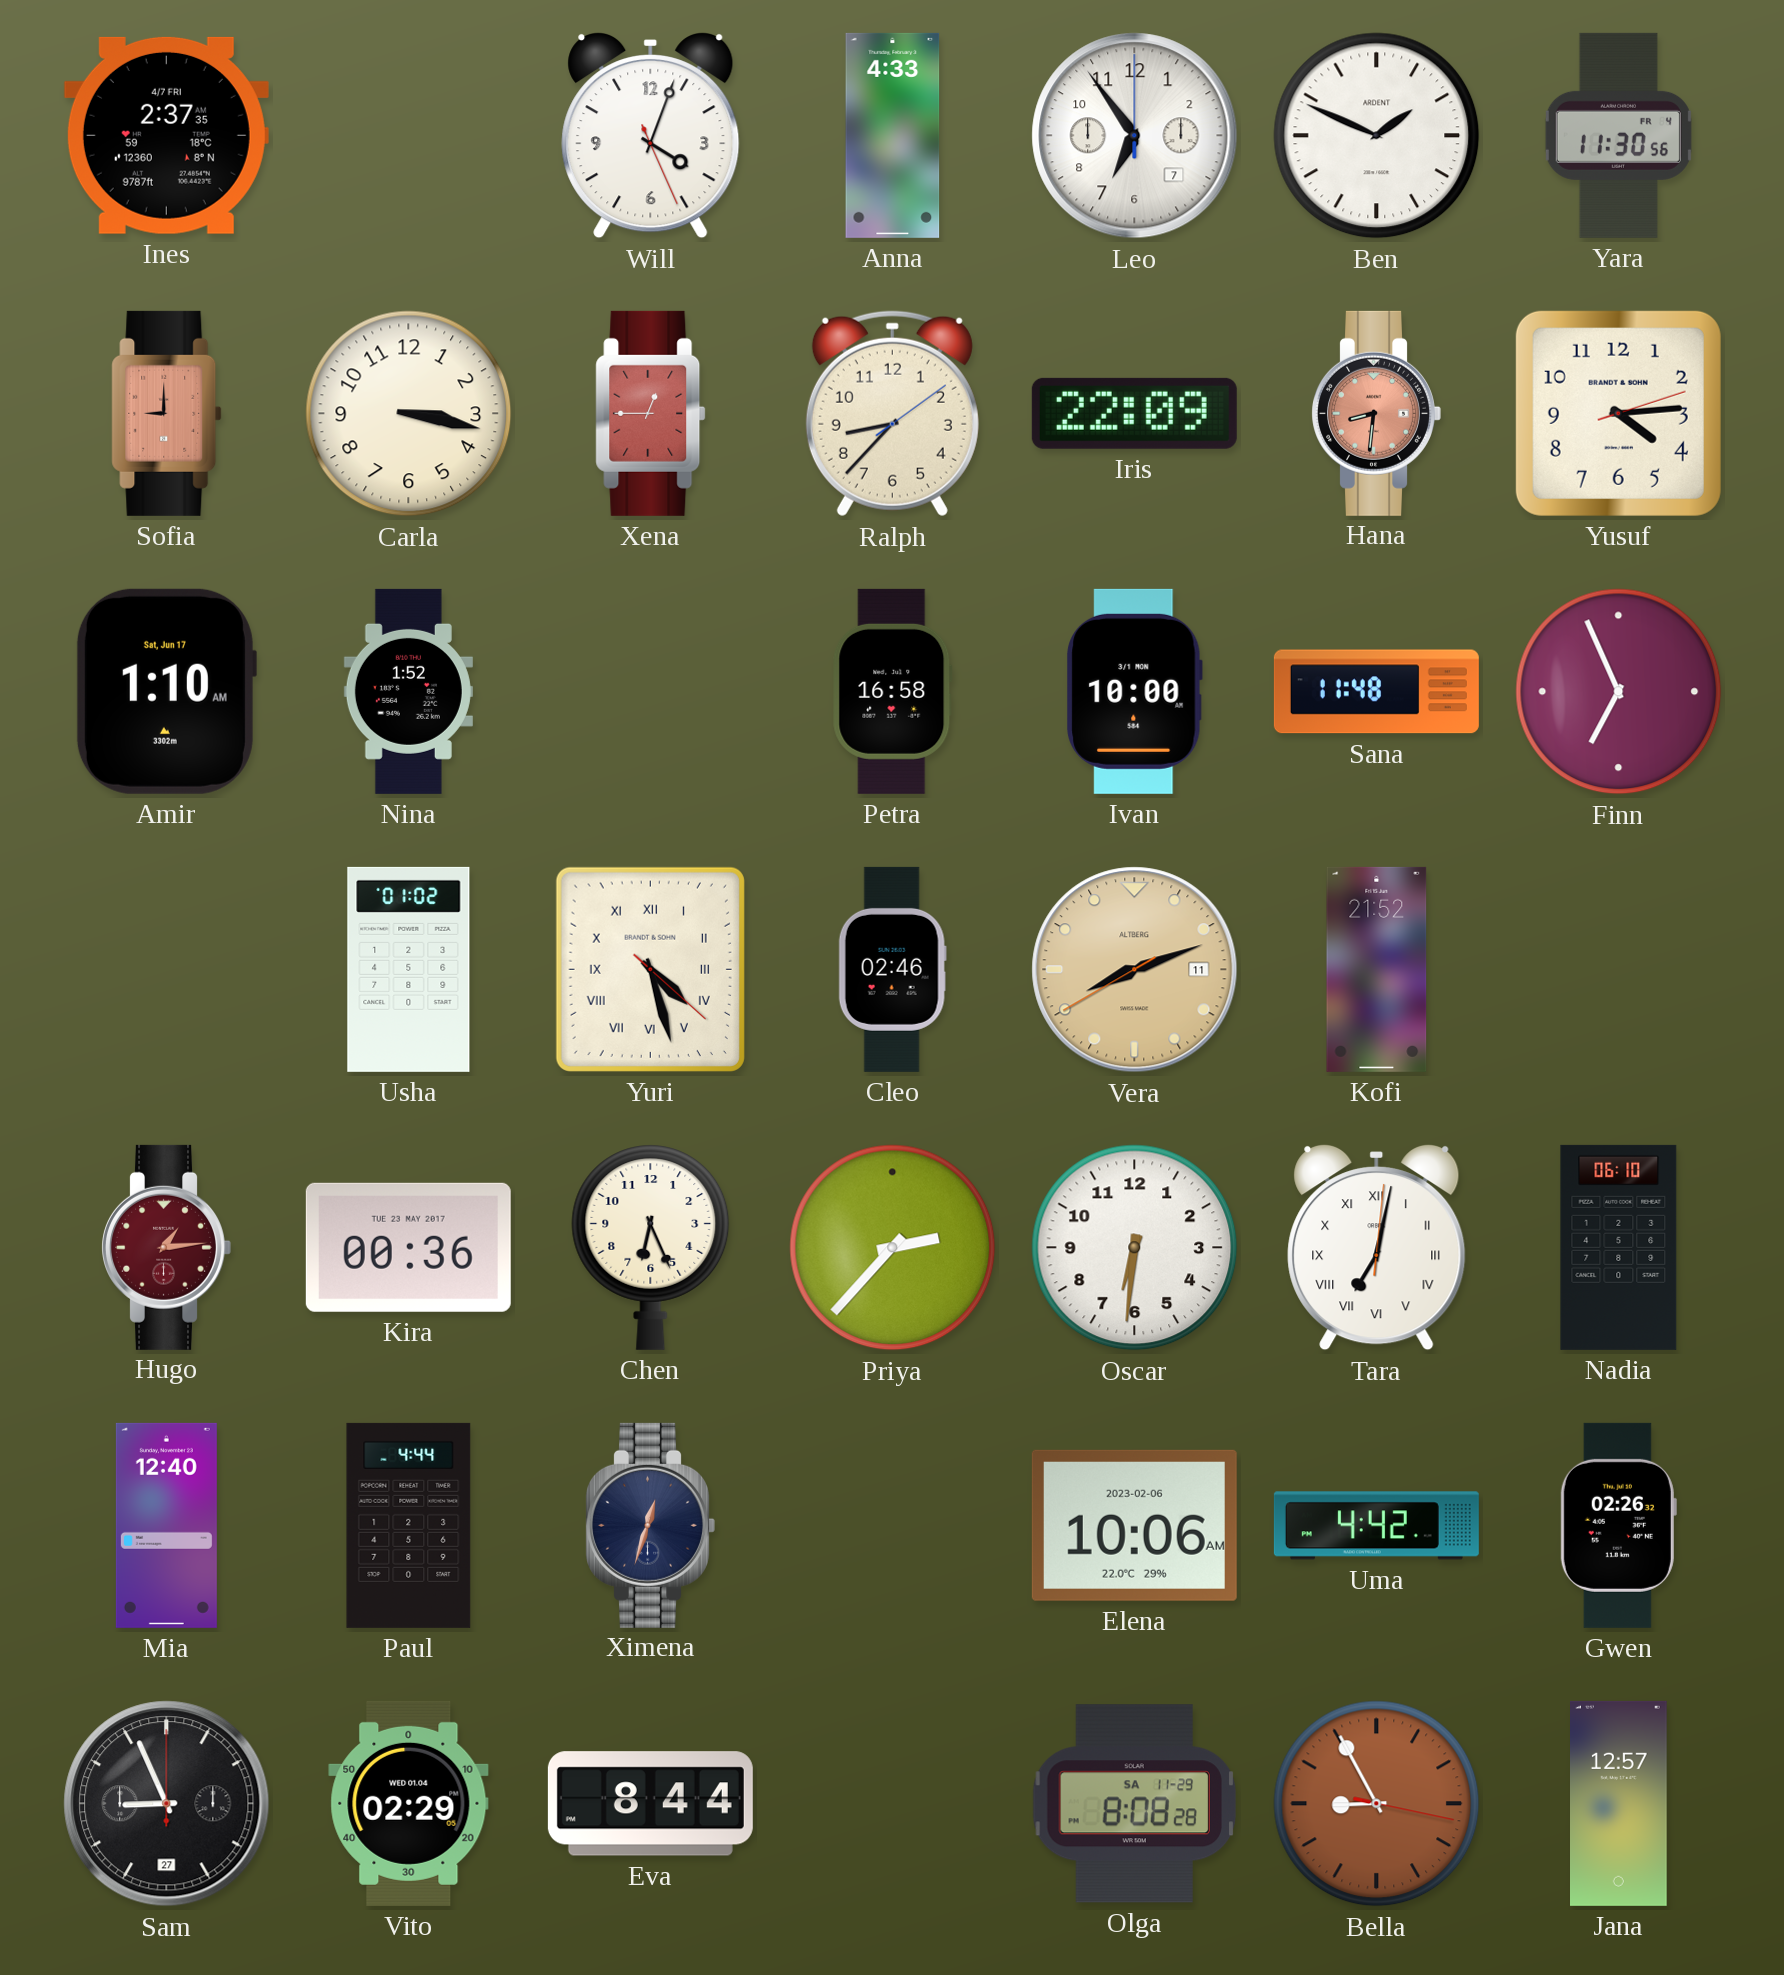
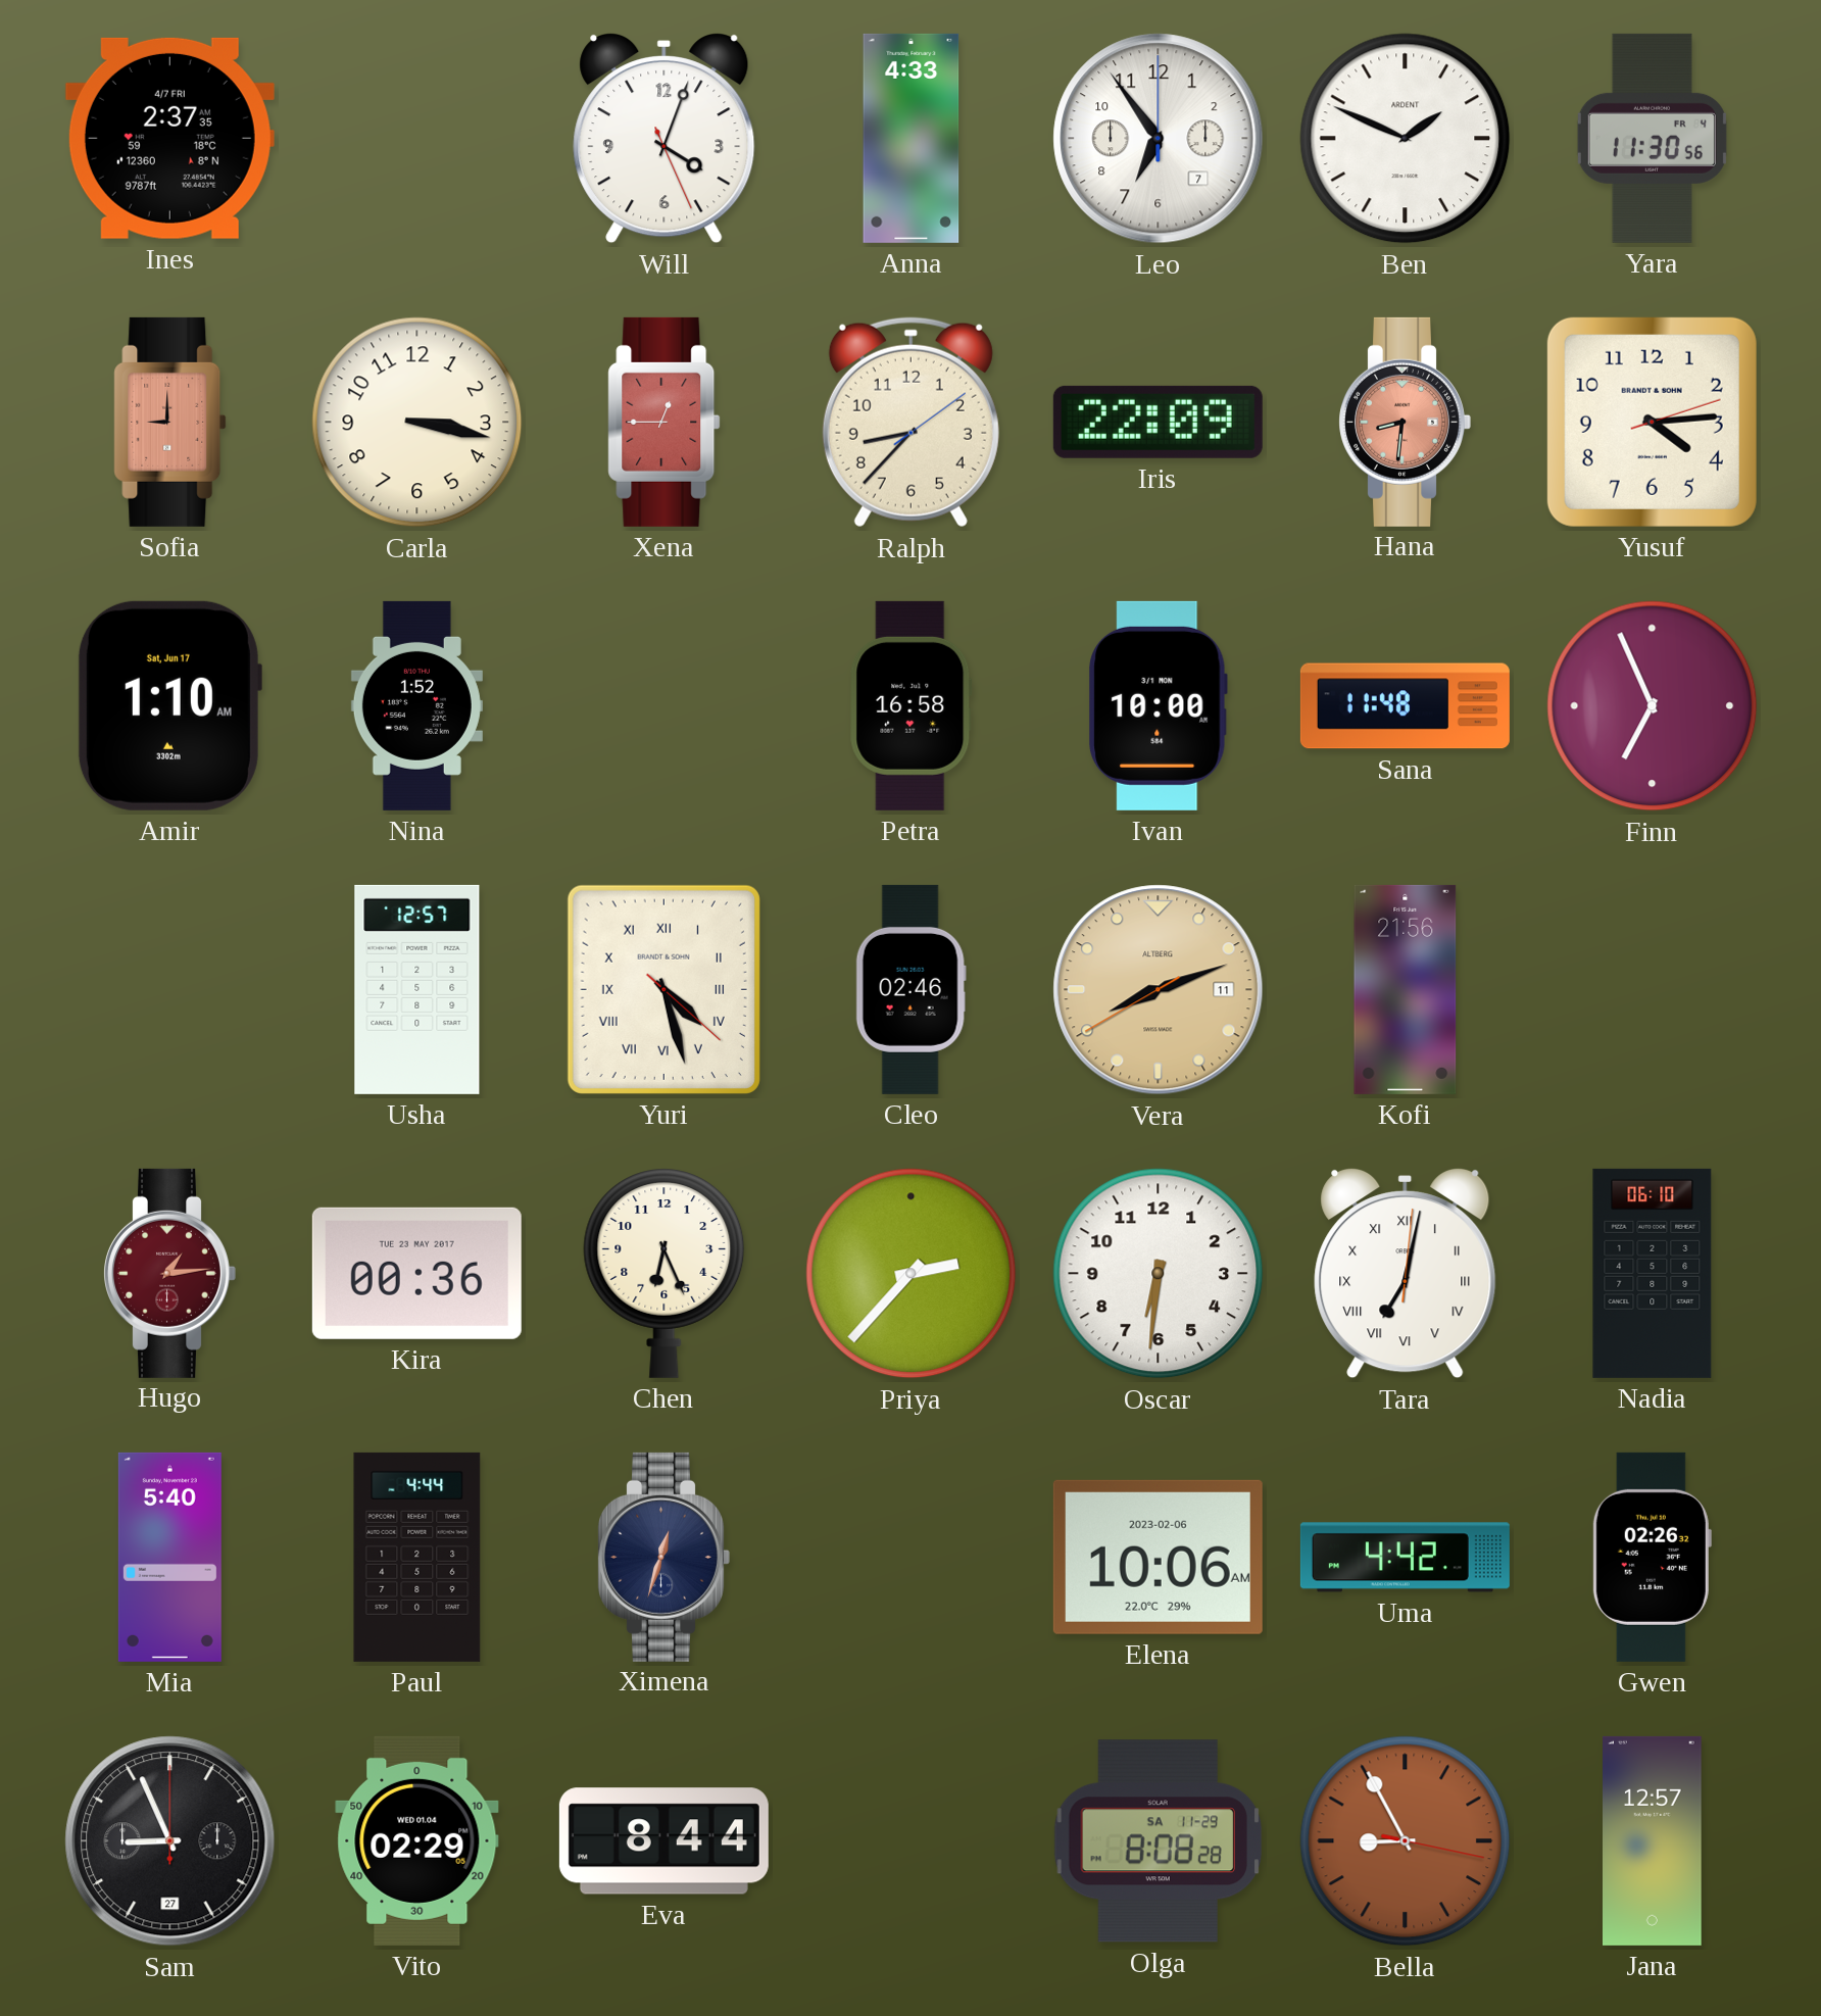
Usha: 01:02 -> 12:57 (417, 989)
Kofi: 21:52 -> 21:56 (1406, 989)
Mia: 12:40 -> 5:40 (169, 1557)
